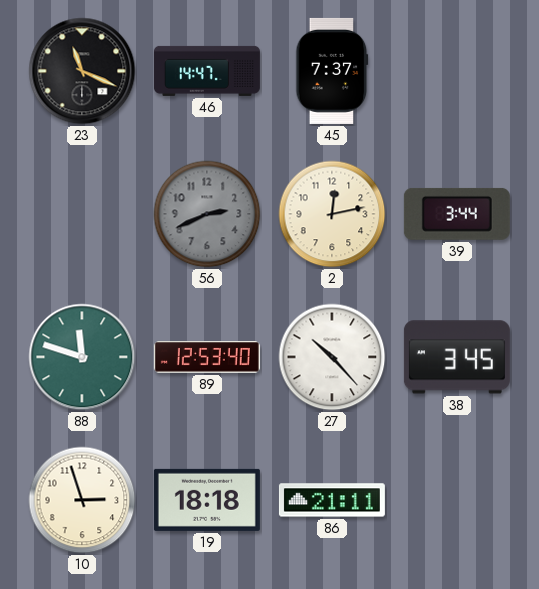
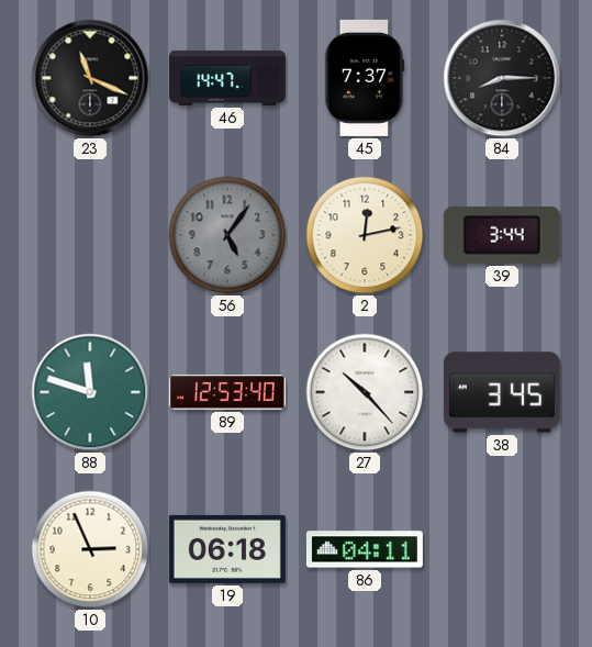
84: none -> 8:15 (502, 78)
56: 2:41 -> 5:06 (227, 235)
10: 2:57 -> 2:56 (90, 549)
19: 18:18 -> 06:18 (227, 549)
86: 21:11 -> 04:11 (365, 549)
